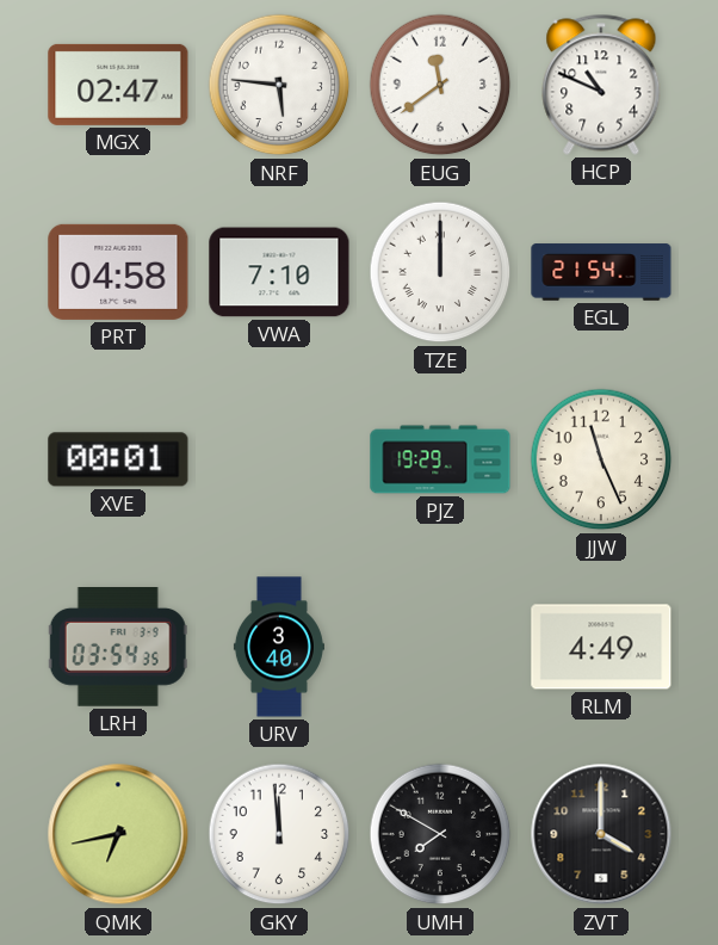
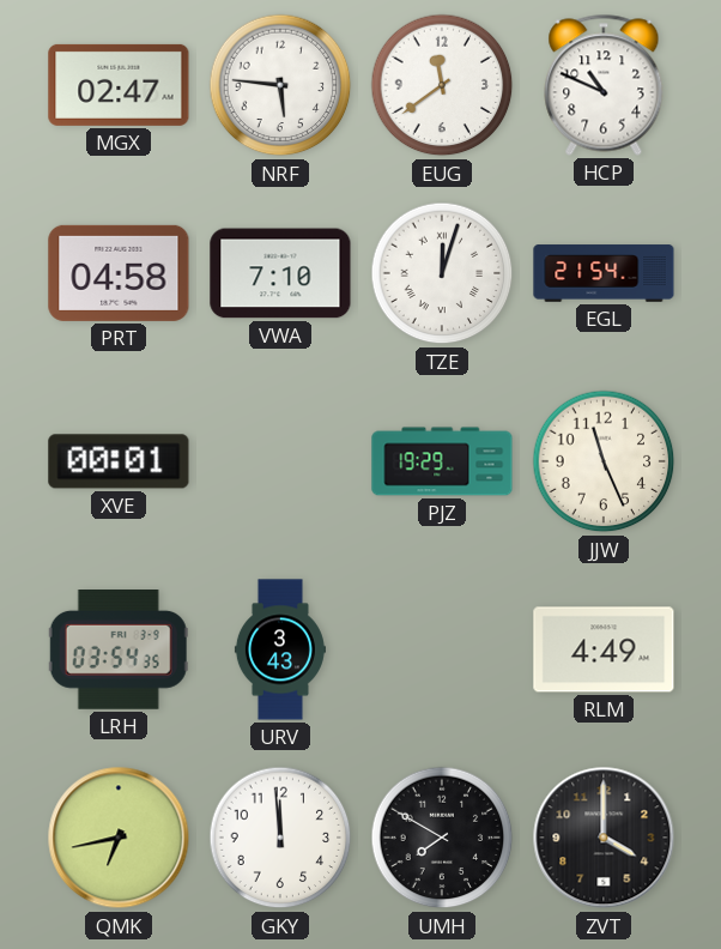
TZE: 12:00 -> 12:03 (442, 273)
URV: 3:40 -> 3:43 (280, 649)
